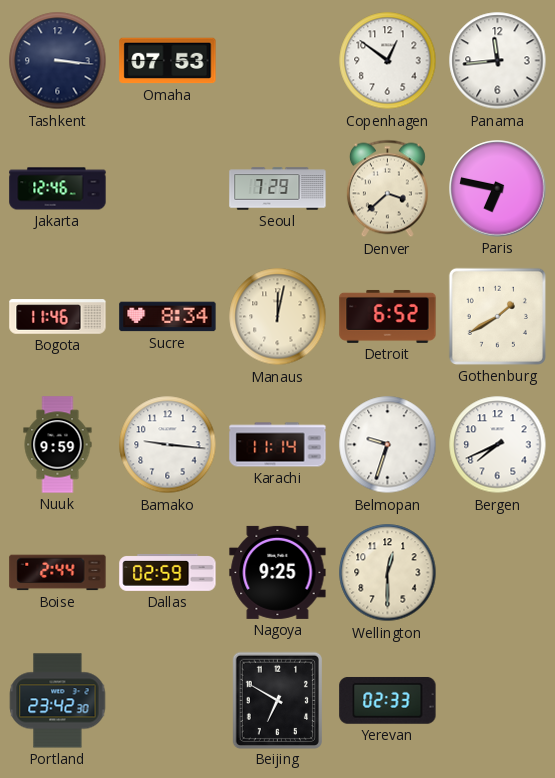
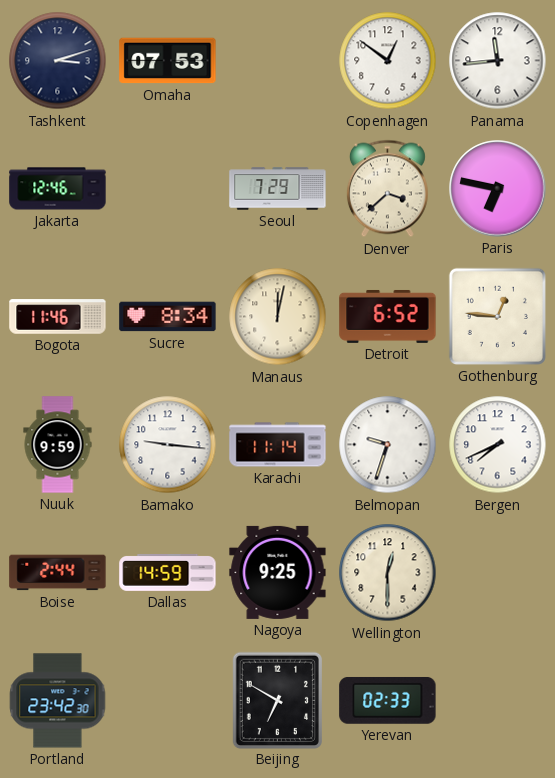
Tashkent: 3:16 -> 3:12 (58, 61)
Gothenburg: 1:40 -> 12:46 (497, 316)
Dallas: 02:59 -> 14:59 (168, 572)
